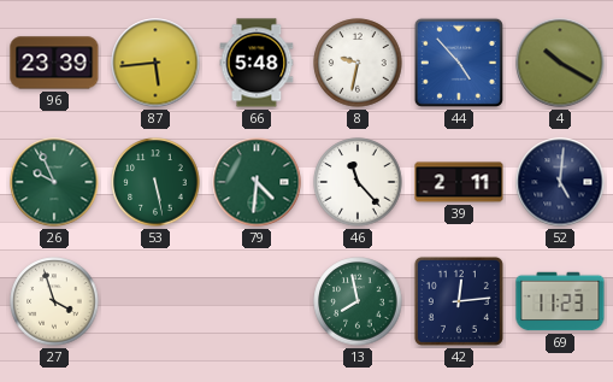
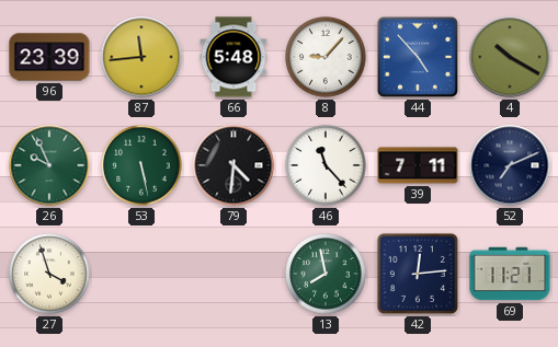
87: 5:44 -> 11:44 (141, 57)
8: 9:32 -> 9:07 (326, 57)
79 dial: green -> black (234, 165)
39: 2:11 -> 7:11 (418, 165)
52: 5:01 -> 7:11 (510, 165)
69: 11:23 -> 11:21 (510, 274)
